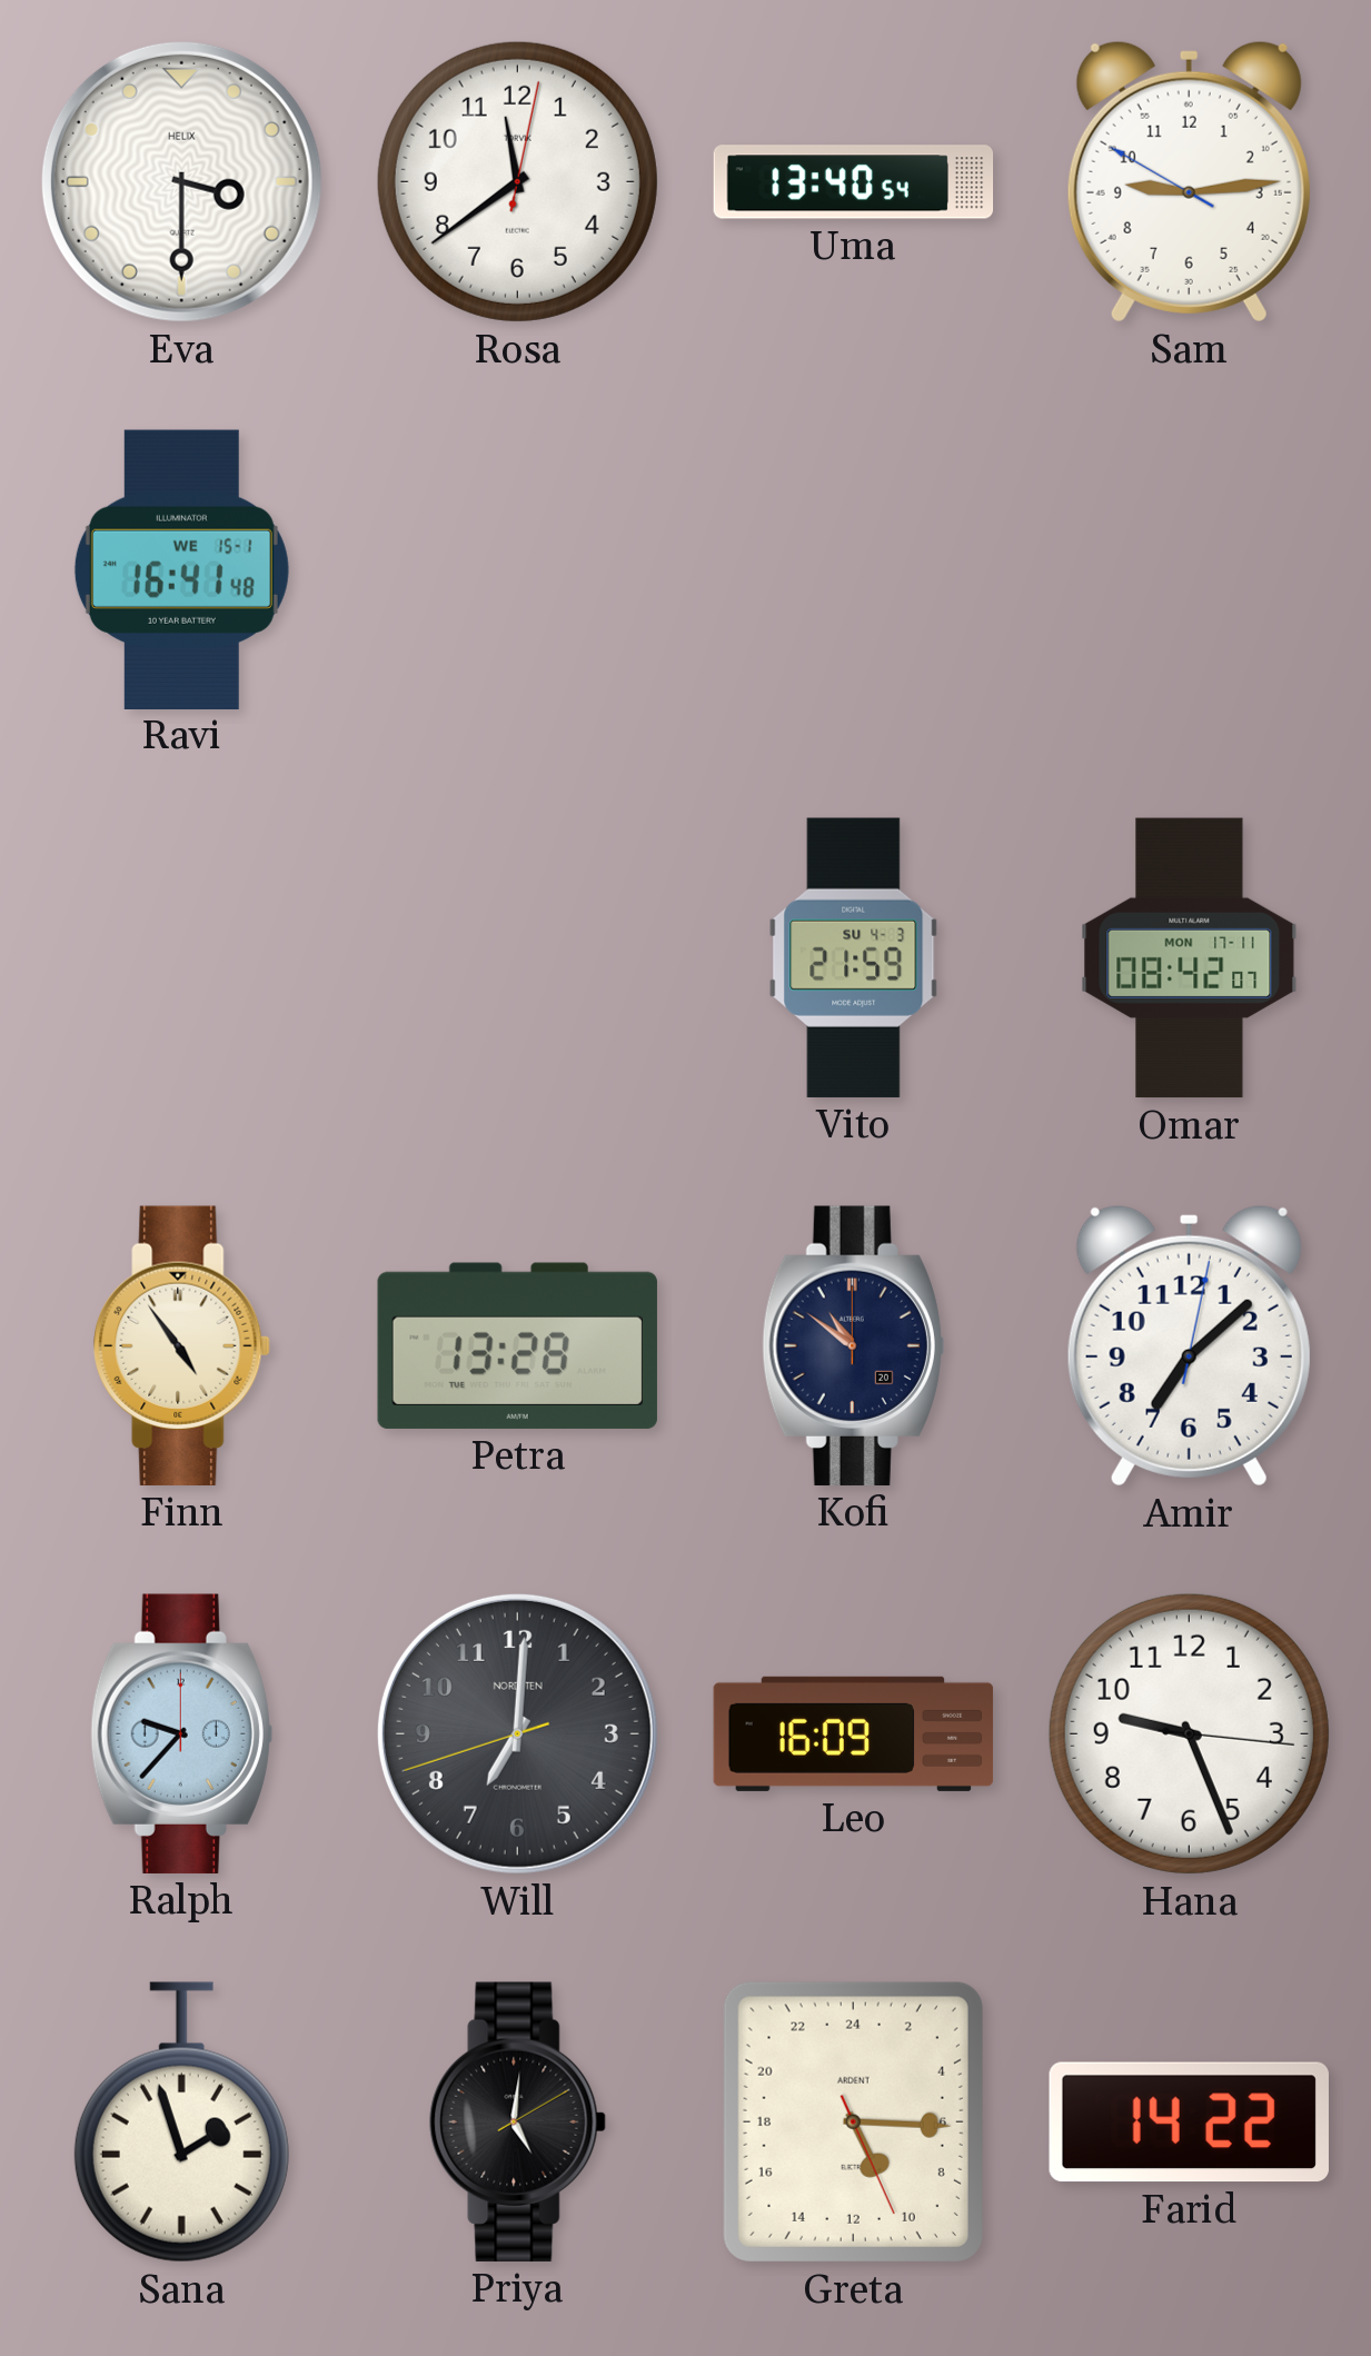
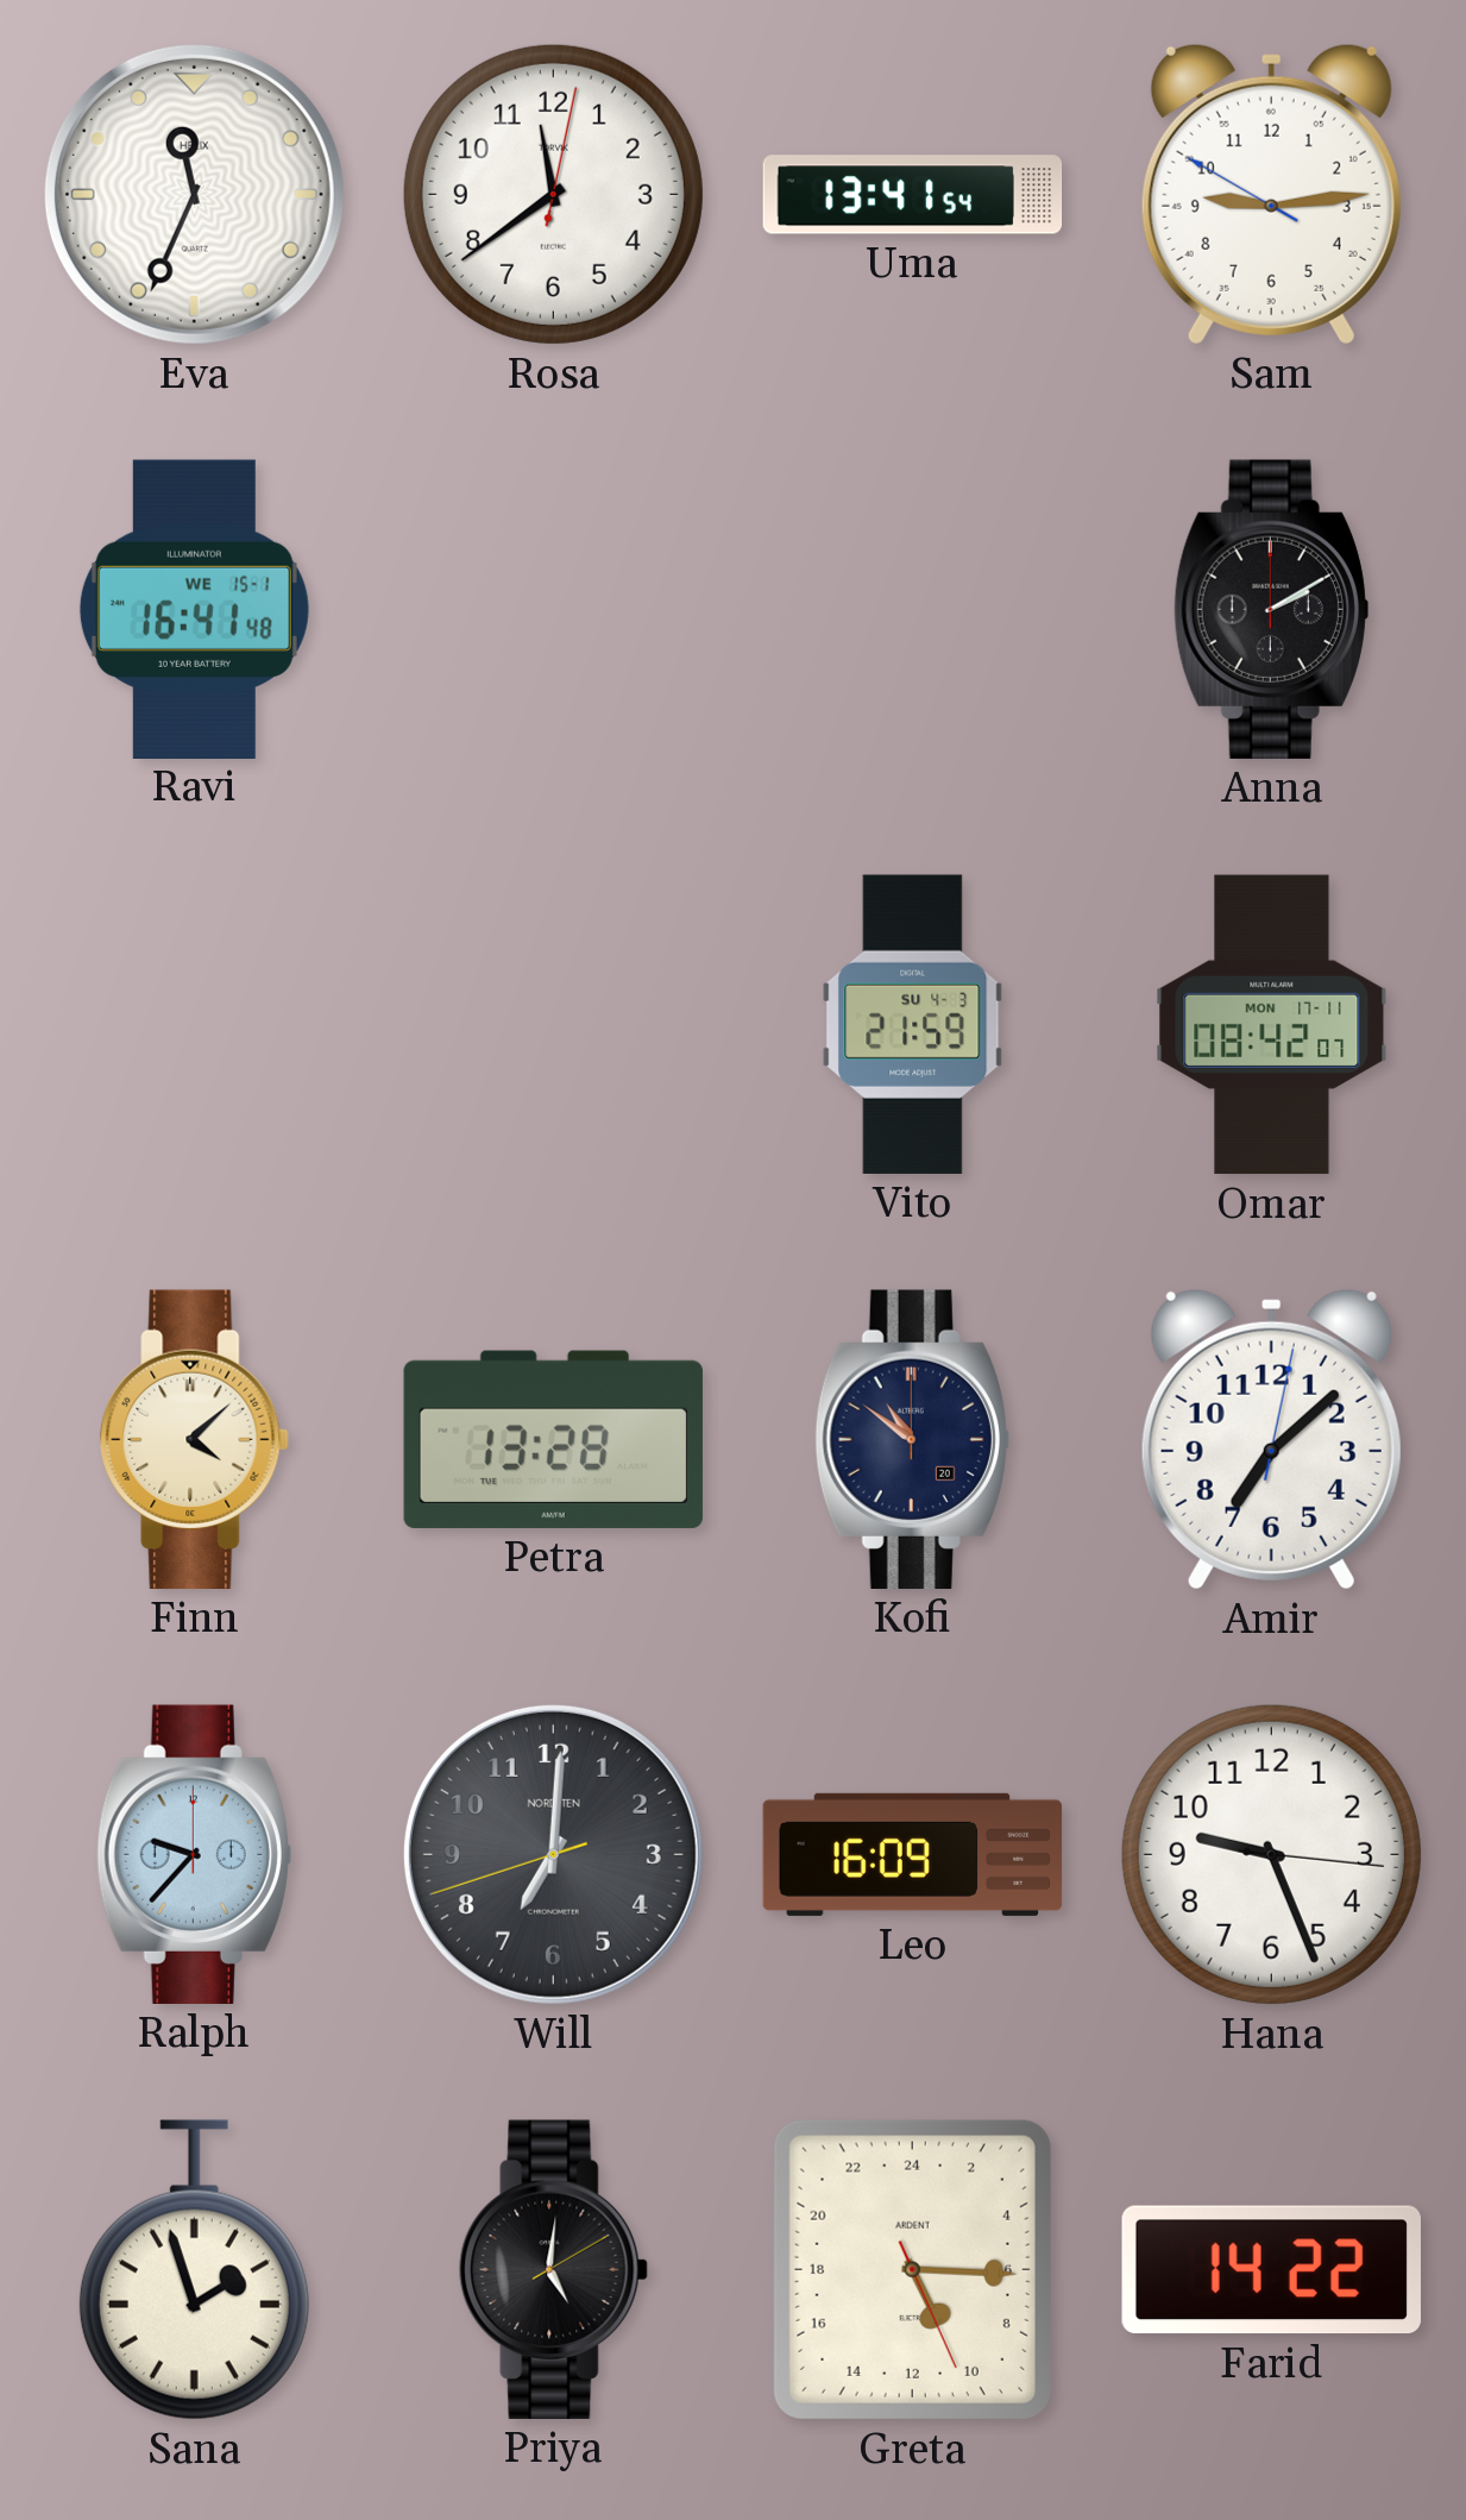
Eva: 3:30 -> 11:34 (194, 194)
Uma: 13:40 -> 13:41 (913, 195)
Anna: none -> 2:10 (1271, 609)
Finn: 4:54 -> 4:08 (195, 1439)
